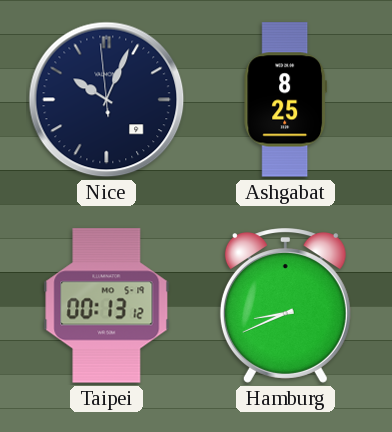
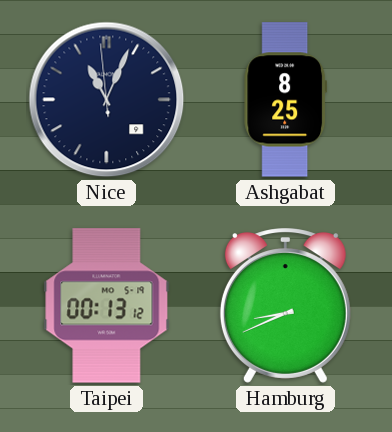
Nice: 10:03 -> 11:03 (107, 100)
